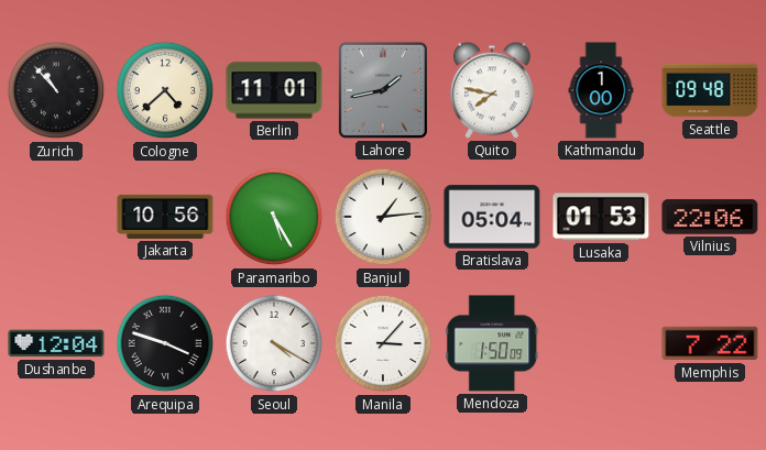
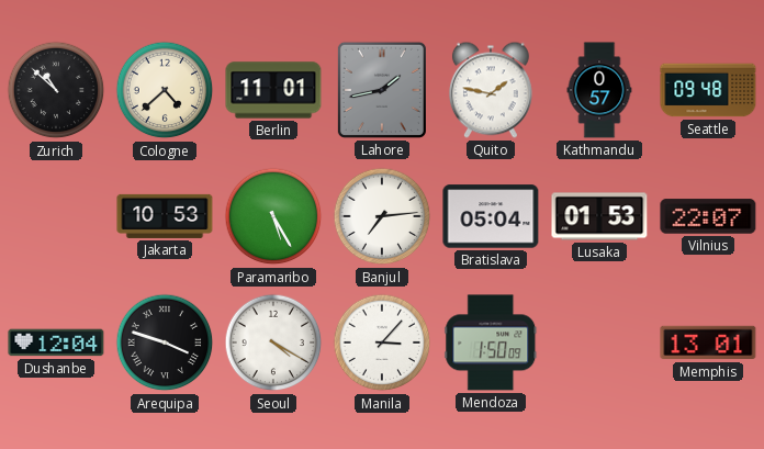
Zurich: 10:53 -> 10:52 (56, 90)
Quito: 7:47 -> 1:47 (491, 90)
Kathmandu: 1:00 -> 0:57 (599, 90)
Jakarta: 10:56 -> 10:53 (165, 216)
Banjul: 1:14 -> 7:14 (382, 216)
Vilnius: 22:06 -> 22:07 (708, 216)
Memphis: 7:22 -> 13:01 (708, 343)
